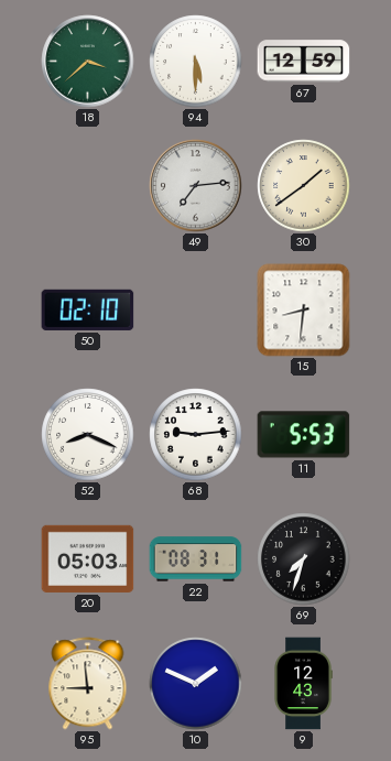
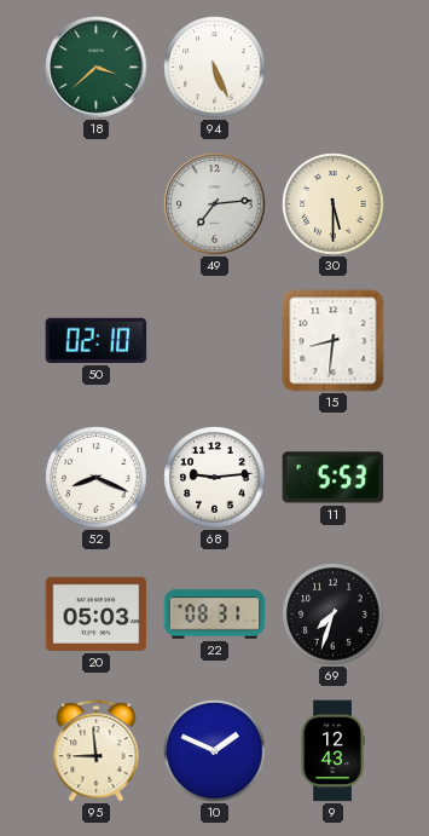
94: 5:30 -> 5:26 (215, 68)
67: 12:59 -> none (304, 62)
30: 1:39 -> 5:30 (334, 204)
